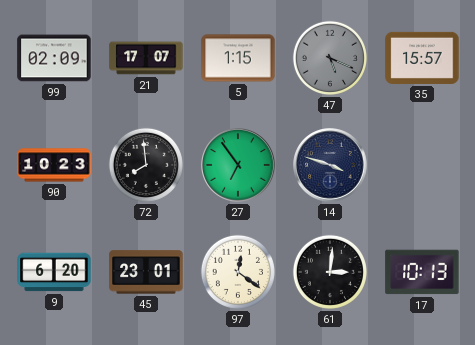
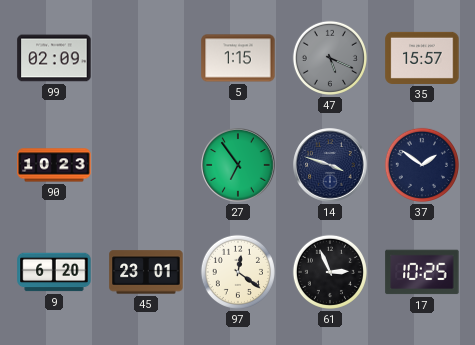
21: 17:07 -> none (146, 58)
72: 7:59 -> none (146, 165)
37: none -> 1:51 (422, 165)
61: 3:01 -> 2:56 (330, 272)
17: 10:13 -> 10:25 (422, 272)
